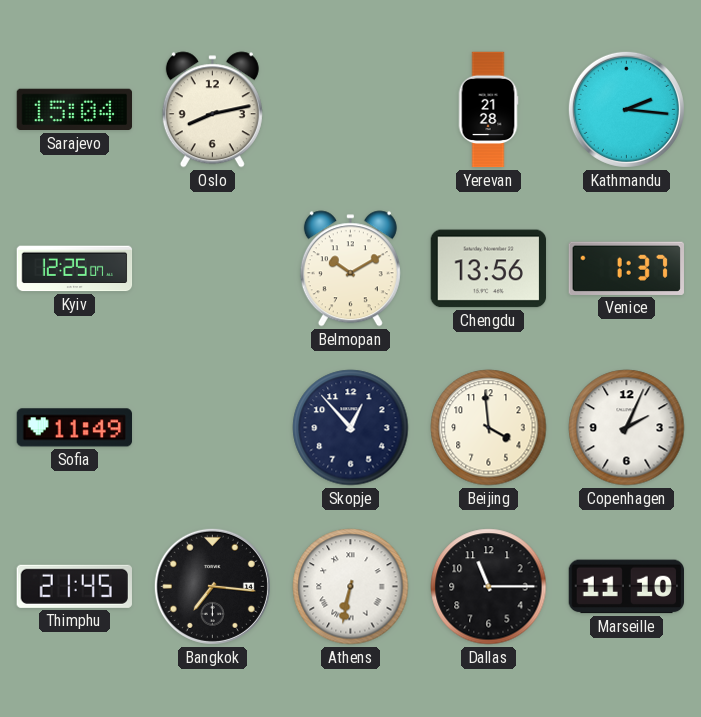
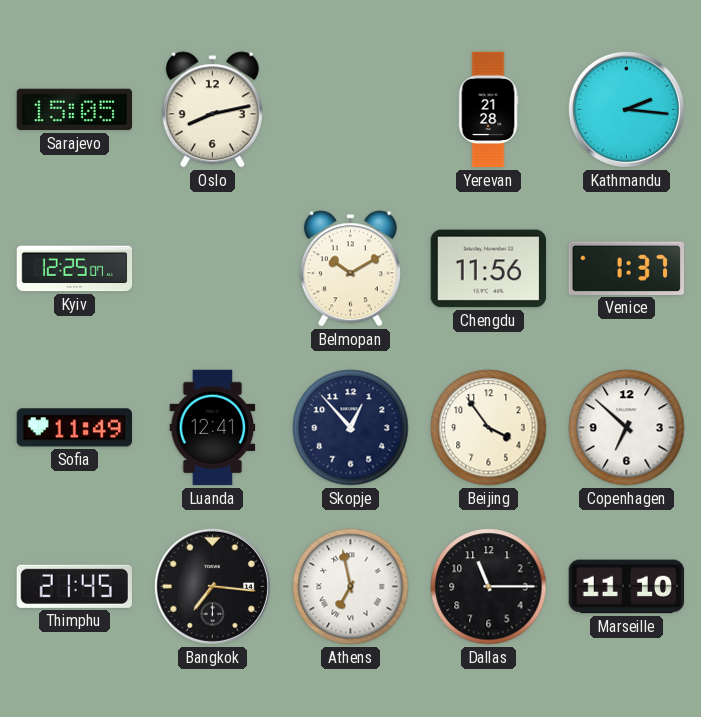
Sarajevo: 15:04 -> 15:05 (75, 110)
Chengdu: 13:56 -> 11:56 (489, 269)
Luanda: none -> 12:41 (213, 428)
Beijing: 3:59 -> 3:54 (489, 428)
Copenhagen: 2:04 -> 6:52 (627, 428)
Athens: 6:32 -> 6:58 (351, 587)
